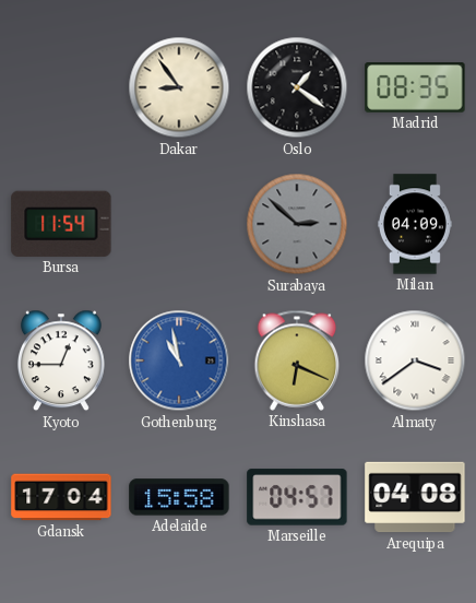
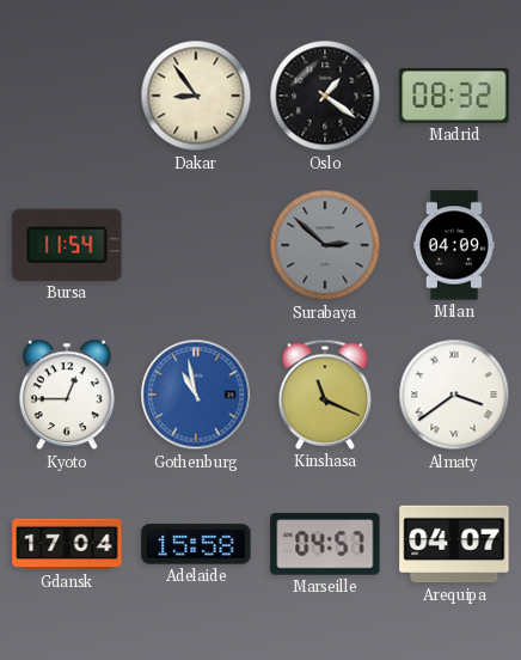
Madrid: 08:35 -> 08:32 (454, 96)
Kinshasa: 6:19 -> 11:19 (325, 395)
Arequipa: 04:08 -> 04:07 (454, 544)
